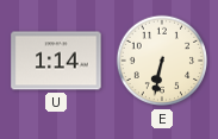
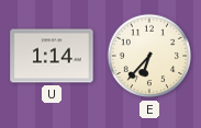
E: 6:32 -> 6:37 (149, 56)
